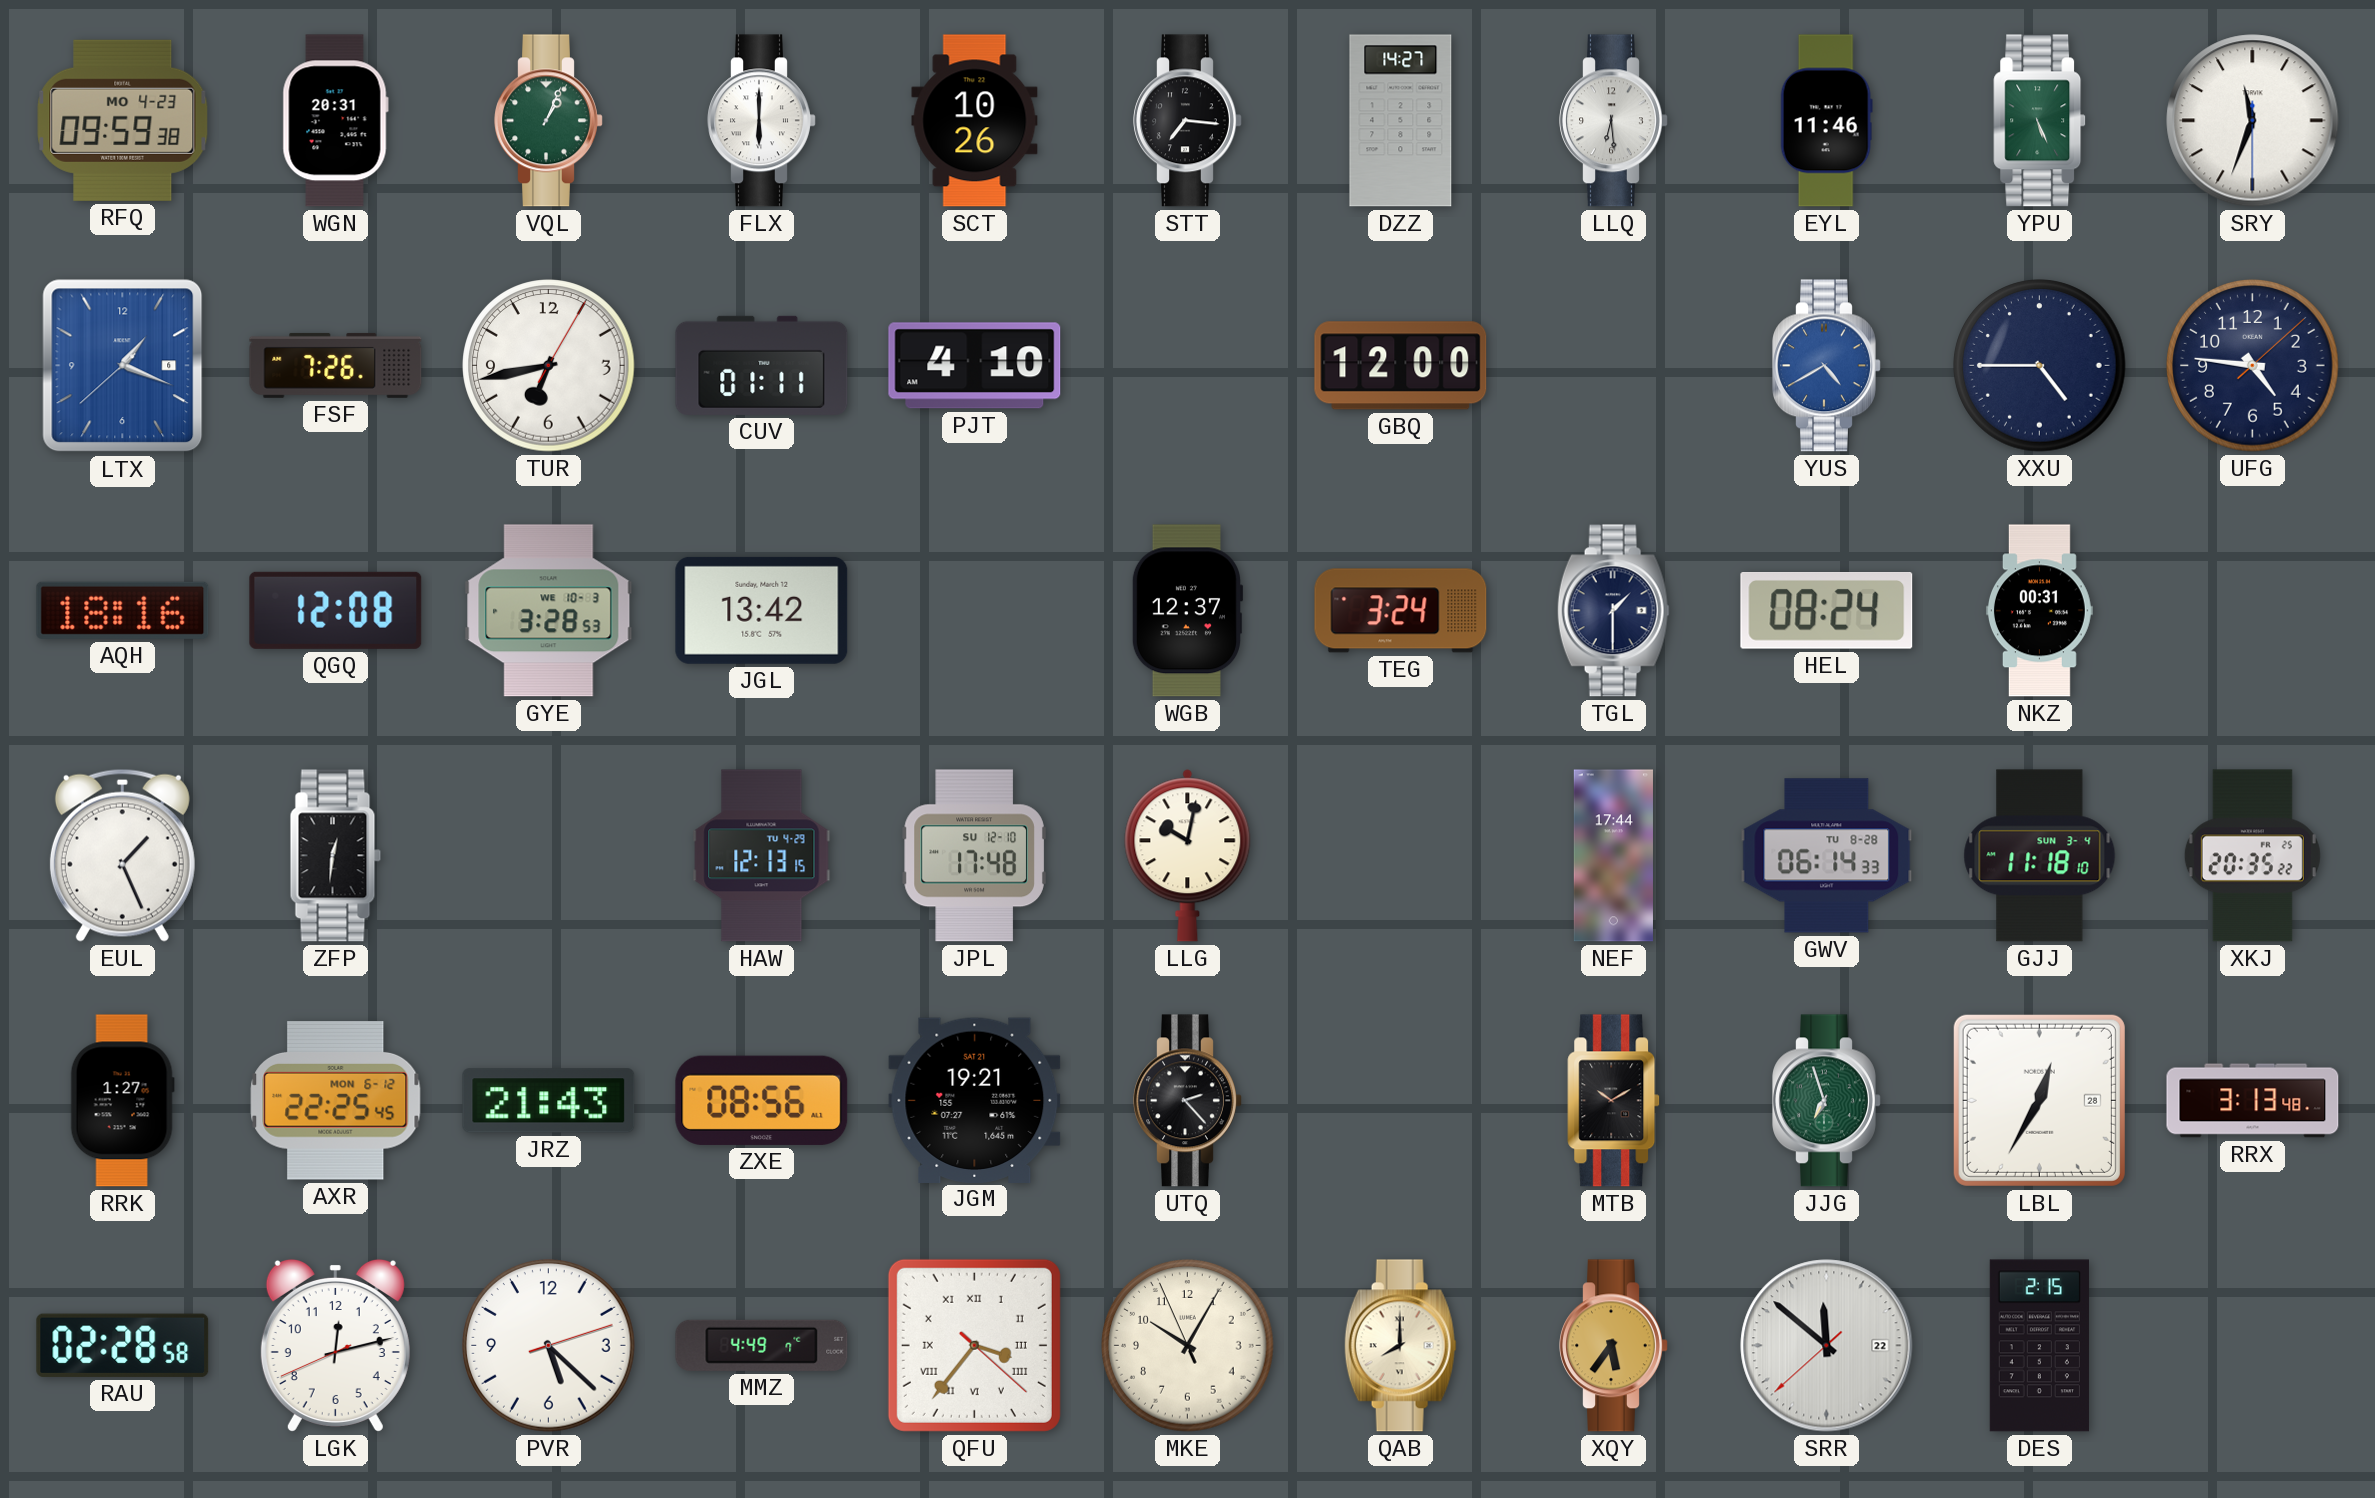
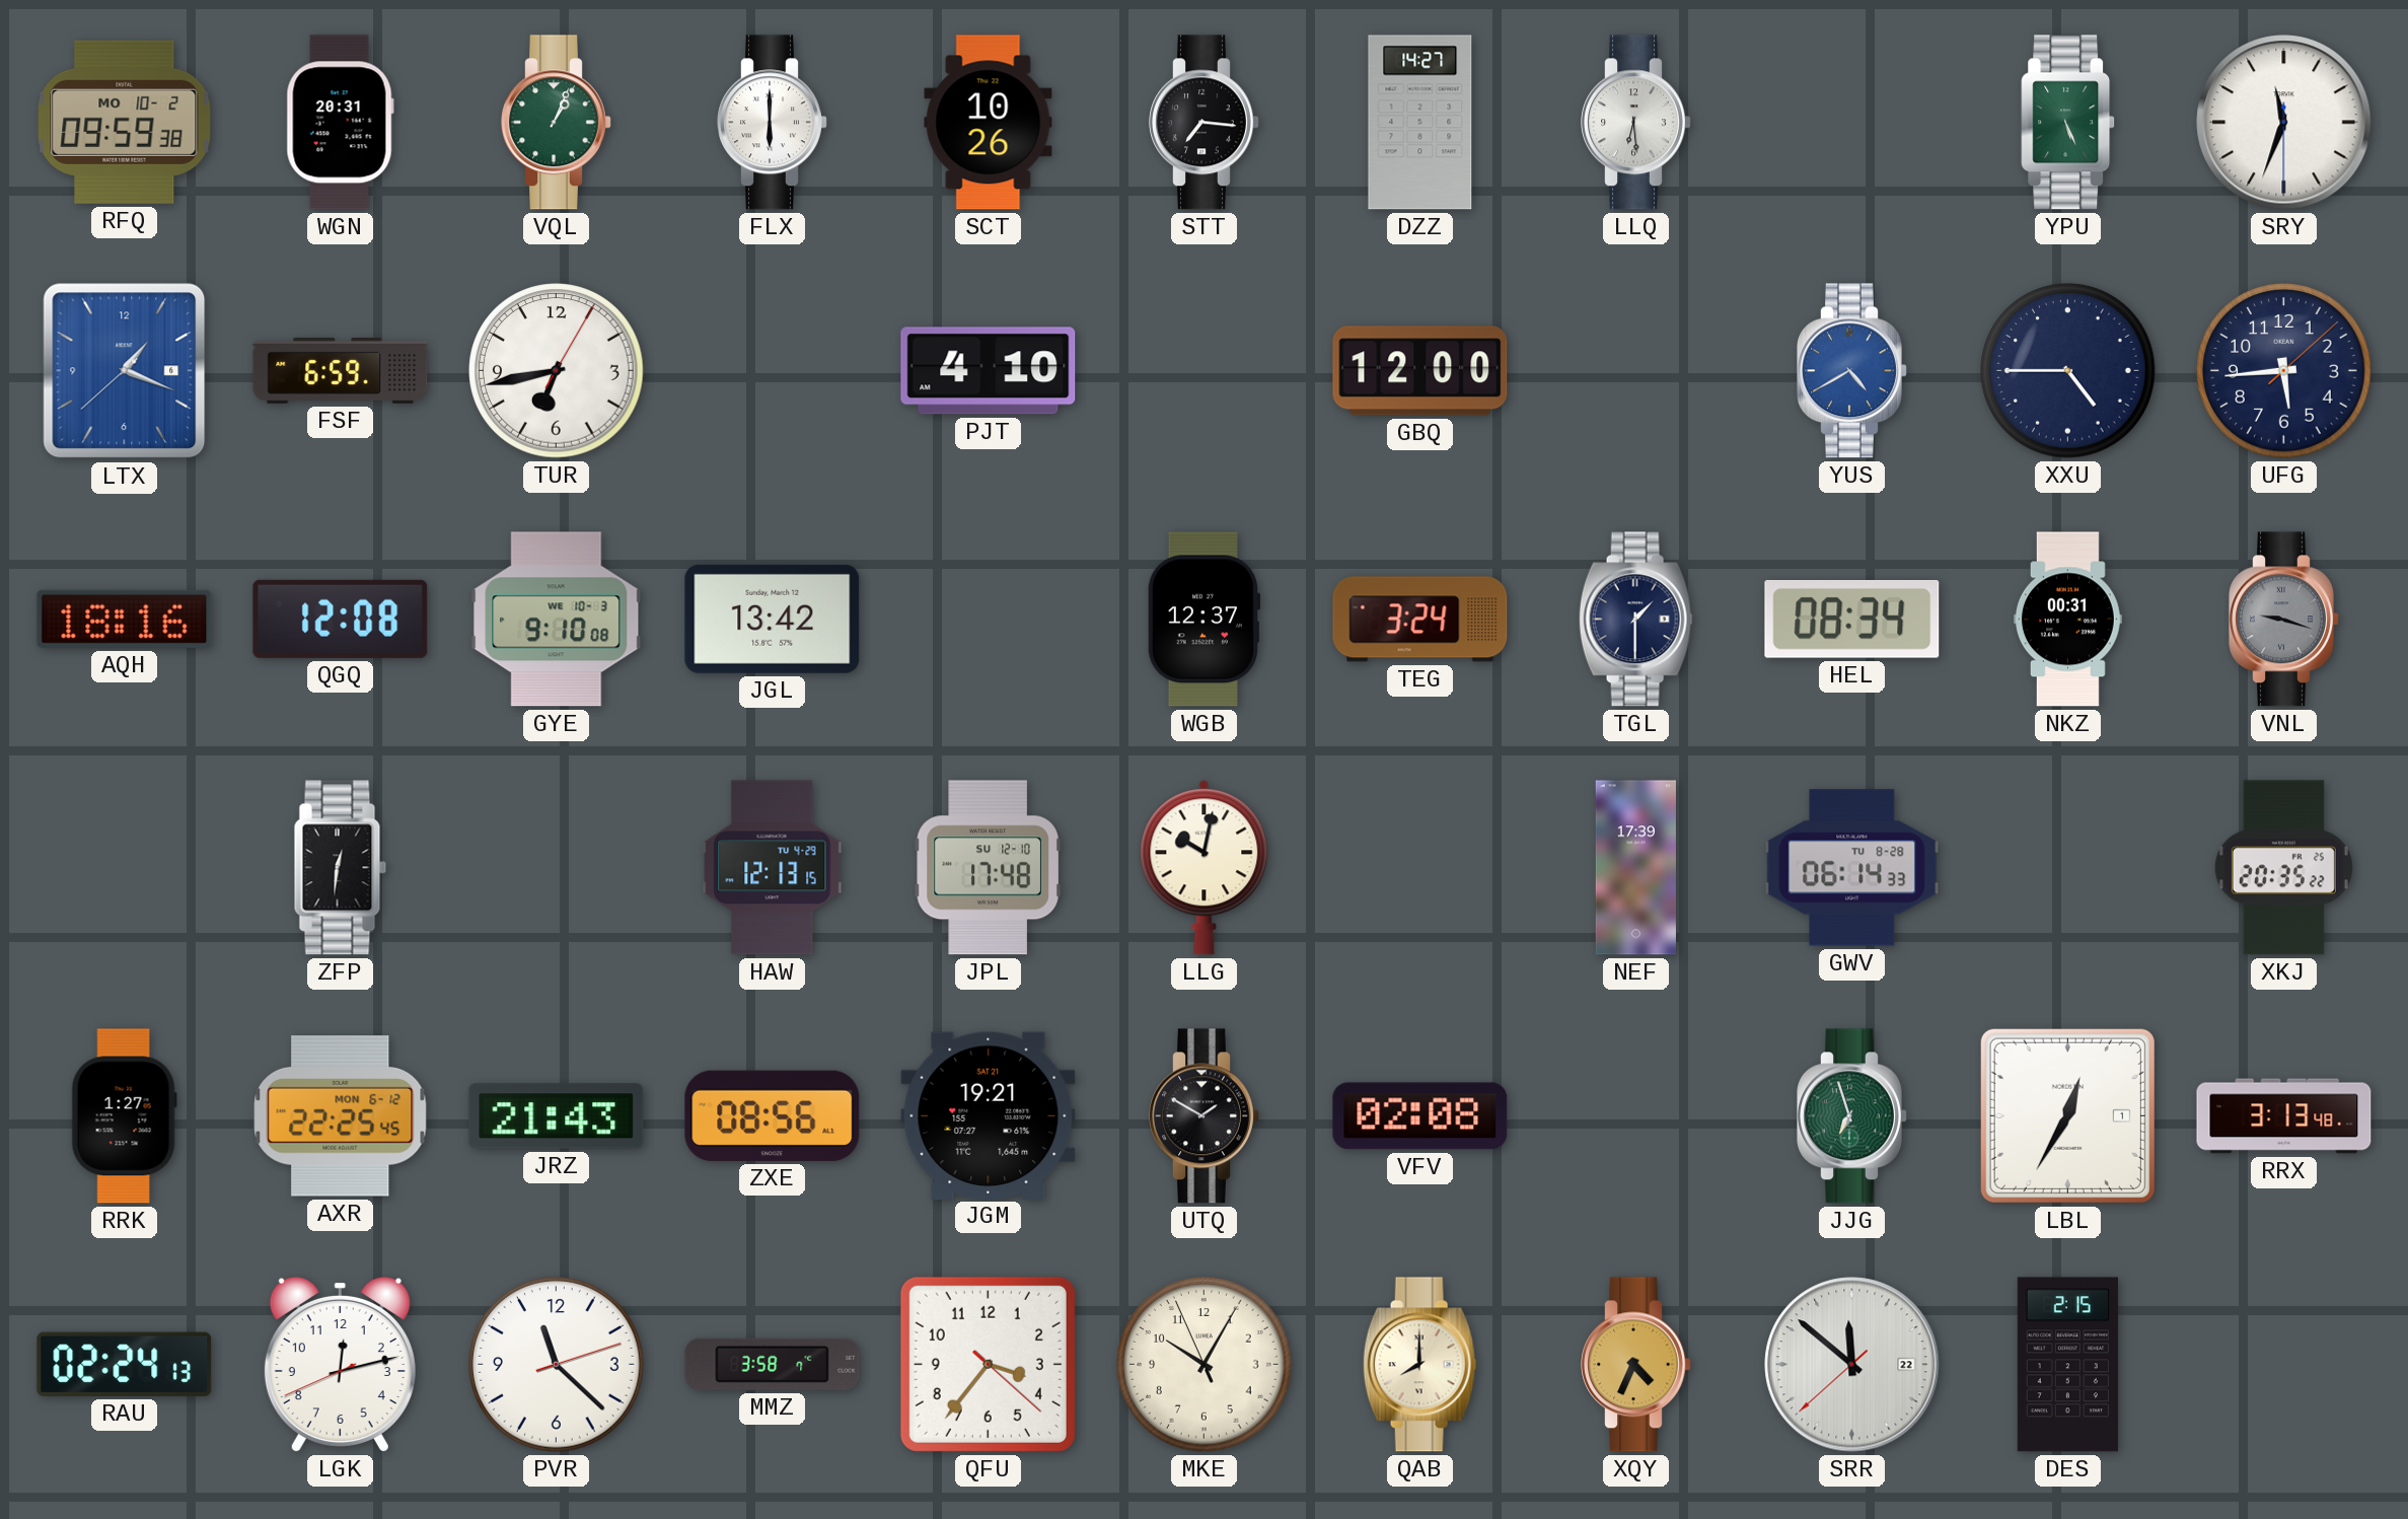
RFQ date: MO 4-23 -> MO 10-2 (125, 122)
EYL: 11:46 -> none (1826, 121)
FSF: 7:26 -> 6:59 (341, 370)
CUV: 01:11 -> none (762, 365)
UFG: 4:46 -> 5:44 (2284, 371)
GYE: 3:28 -> 9:10 (557, 620)
HEL: 08:24 -> 08:34 (1852, 620)
VNL: none -> 9:18 (2284, 620)
EUL: 1:26 -> none (122, 855)
NEF: 17:44 -> 17:39 (1635, 868)
GJJ: 11:18 -> none (2040, 856)
UTQ: 2:23 -> 1:50 (1205, 1116)
VFV: none -> 02:08 (1420, 1116)
MTB: 10:10 -> none (1614, 1101)
LBL date: 28 -> 1 (2067, 1115)
RAU: 02:28 -> 02:24 (125, 1364)
PVR: 5:22 -> 11:22 (557, 1365)
MMZ: 4:49 -> 3:58 (773, 1364)
QFU numerals: Roman -> Arabic (988, 1364)
XQY: 5:36 -> 4:34 (1636, 1365)
